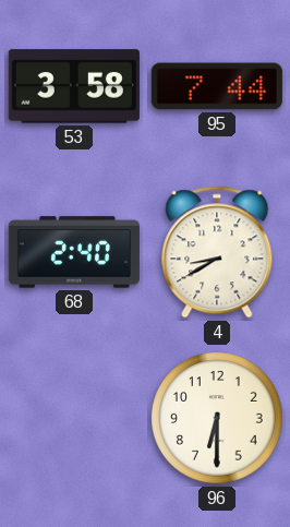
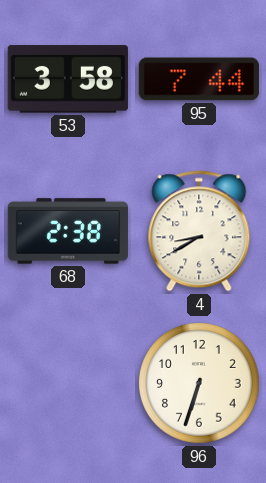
68: 2:40 -> 2:38 (68, 231)
96: 6:30 -> 6:33 (199, 383)
